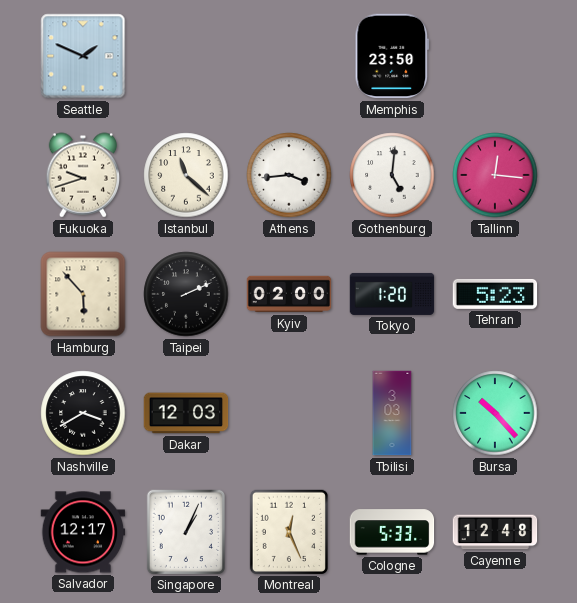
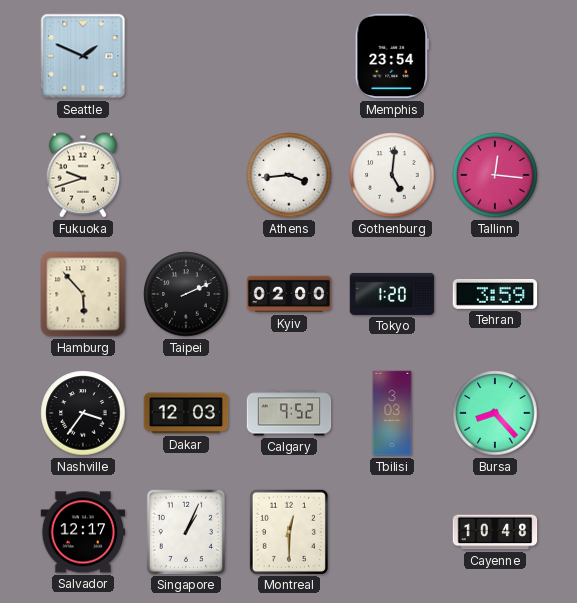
Memphis: 23:50 -> 23:54 (392, 56)
Istanbul: 11:22 -> none (186, 175)
Tehran: 5:23 -> 3:59 (495, 294)
Nashville: 3:40 -> 3:36 (83, 413)
Calgary: none -> 9:52 (289, 413)
Bursa: 10:23 -> 8:23 (495, 413)
Montreal: 12:26 -> 12:30 (288, 531)
Cologne: 5:33 -> none (392, 532)
Cayenne: 12:48 -> 10:48 (495, 532)
